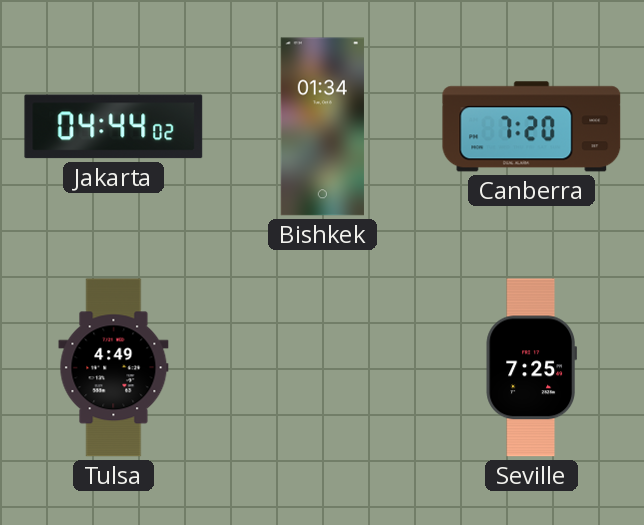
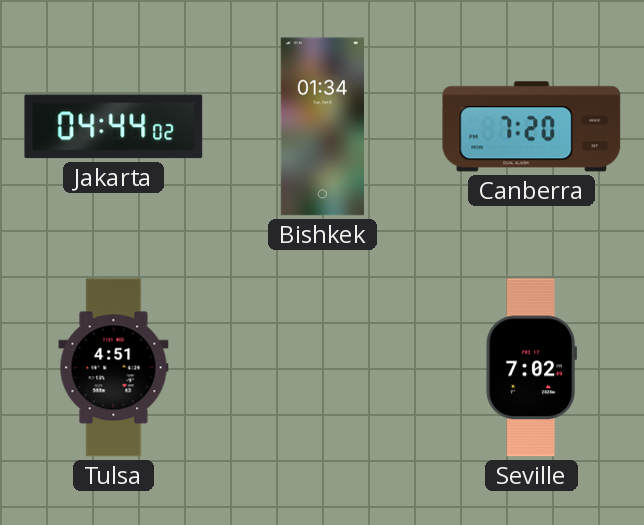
Tulsa: 4:49 -> 4:51 (114, 368)
Seville: 7:25 -> 7:02 (531, 368)
